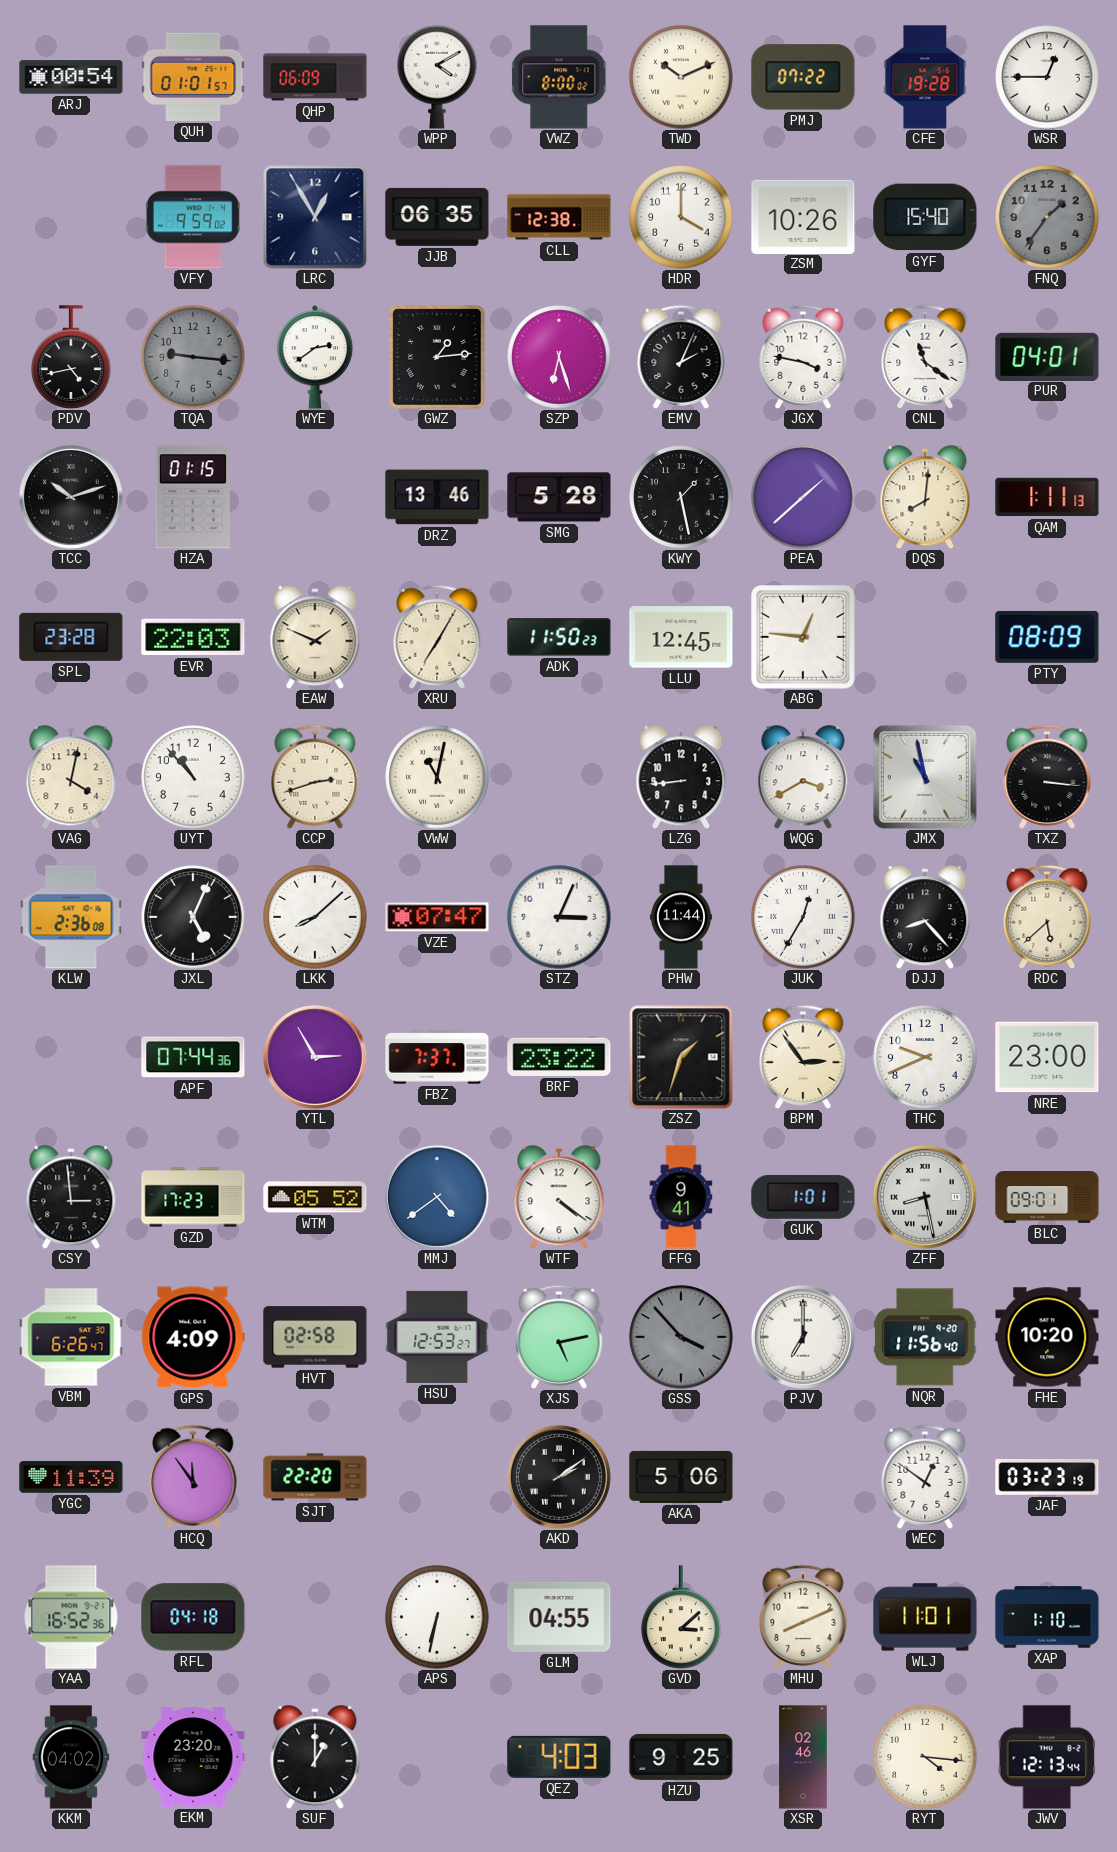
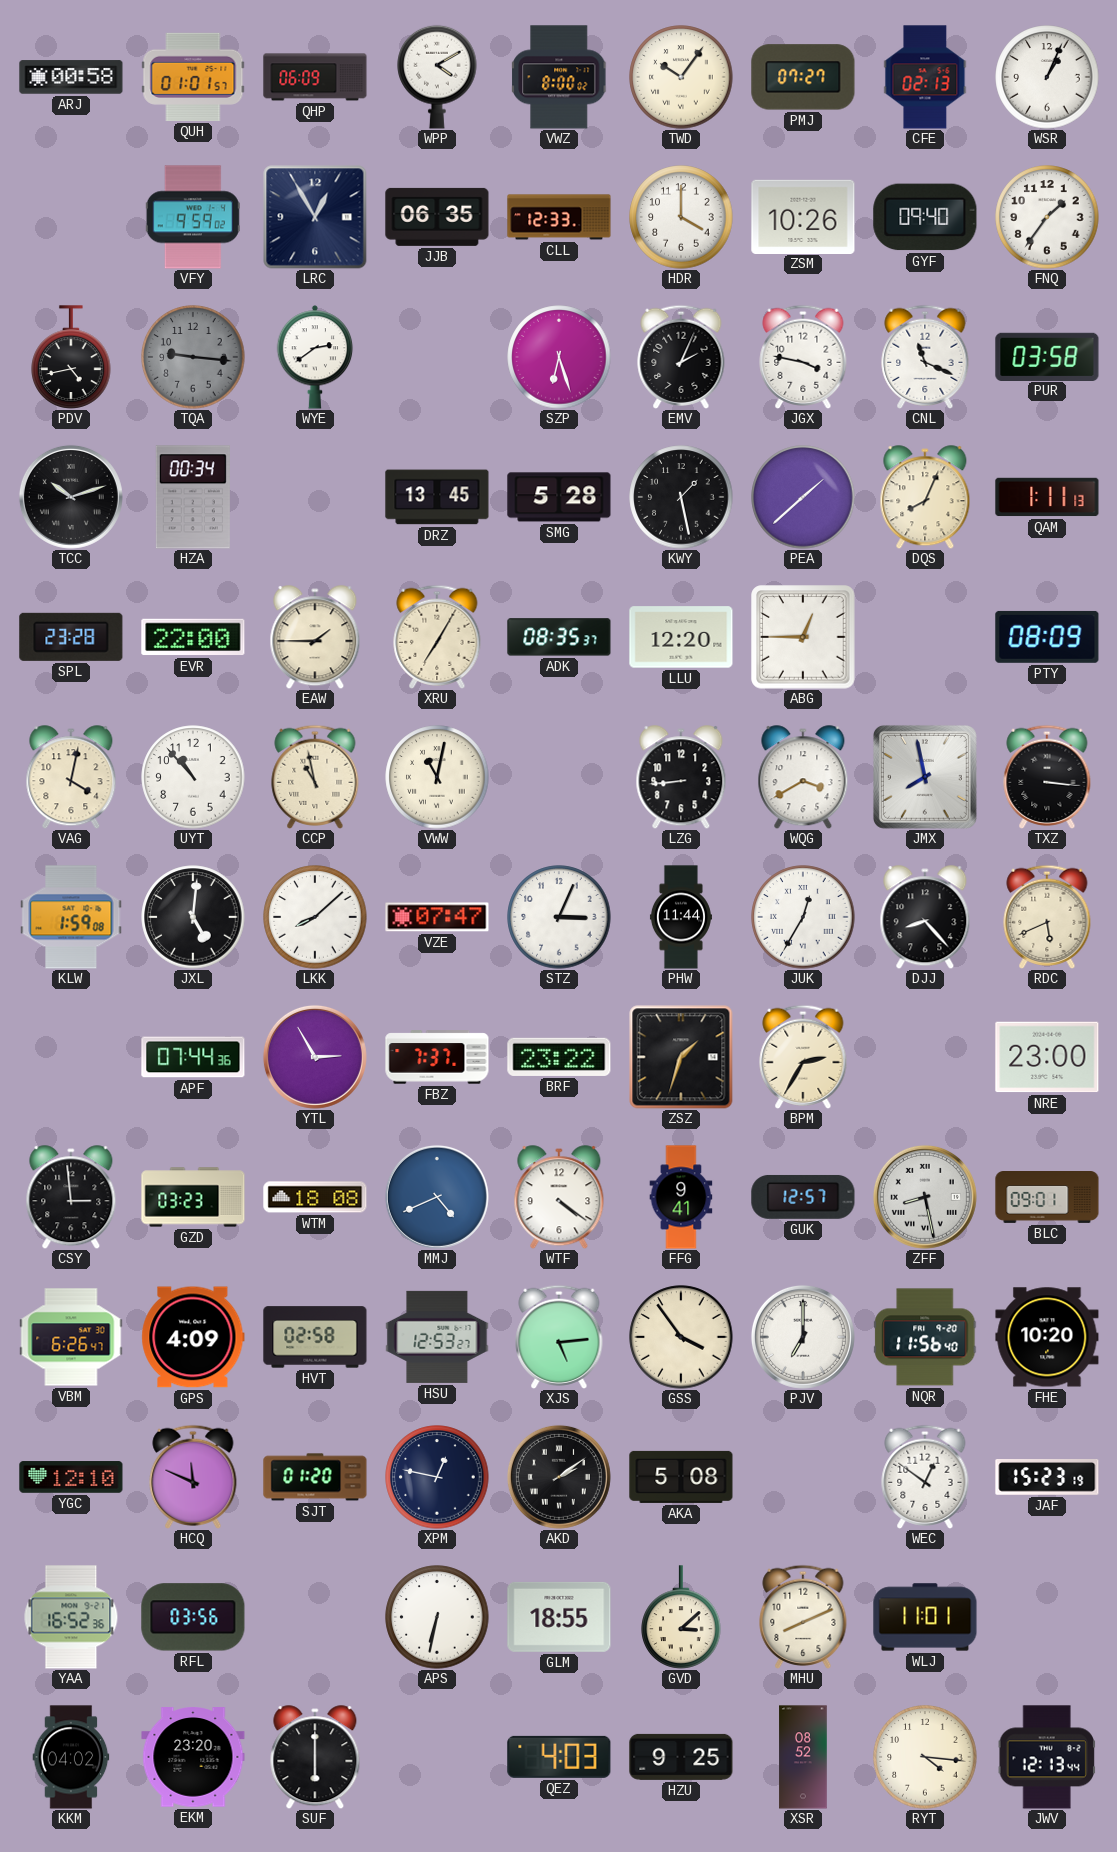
ARJ: 00:54 -> 00:58 (71, 77)
TWD: 10:11 -> 10:06 (681, 77)
PMJ: 07:22 -> 07:27 (803, 77)
CFE: 19:28 -> 02:13 (925, 77)
WSR: 12:45 -> 1:04 (1047, 77)
CLL: 12:38 -> 12:33 (559, 217)
GYF: 15:40 -> 09:40 (925, 217)
FNQ dial: grey -> white (1047, 217)
GWZ: 1:14 -> none (437, 357)
CNL: 11:21 -> 11:19 (925, 357)
PUR: 04:01 -> 03:58 (1047, 356)
HZA: 01:15 -> 00:34 (193, 497)
DRZ: 13:46 -> 13:45 (437, 497)
DQS: 8:01 -> 8:04 (925, 497)
EVR: 22:03 -> 22:00 (193, 637)
EAW: 1:49 -> 1:45 (315, 637)
ADK: 11:50 -> 08:35 (559, 637)
LLU: 12:45 -> 12:20 (681, 637)
ABG: 12:46 -> 12:45 (803, 637)
CCP: 2:42 -> 10:58 (315, 777)
JMX: 10:58 -> 7:58 (925, 777)
KLW: 2:36 -> 1:59 (71, 917)
JXL: 5:04 -> 5:01 (193, 917)
RDC: 5:38 -> 5:41 (1047, 917)
BPM: 2:54 -> 2:35 (803, 1057)
THC: 9:41 -> none (925, 1057)
GZD: 17:23 -> 03:23 (193, 1197)
WTM: 05:52 -> 18:08 (315, 1197)
MMJ: 4:39 -> 4:41 (437, 1197)
GUK: 1:01 -> 12:57 (803, 1197)
XJS: 5:13 -> 5:14 (559, 1337)
GSS: 3:53 -> 3:54 (681, 1337)
GSS dial: grey -> cream (681, 1337)
YGC: 11:39 -> 12:10 (71, 1477)
HCQ: 11:54 -> 11:49 (193, 1477)
SJT: 22:20 -> 01:20 (315, 1477)
XPM: none -> 12:47 (437, 1477)
AKA: 5:06 -> 5:08 (681, 1477)
JAF: 03:23 -> 15:23 (1047, 1478)
RFL: 04:18 -> 03:56 (193, 1617)
GLM: 04:55 -> 18:55 (559, 1617)
XAP: 1:10 -> none (1047, 1617)
SUF: 1:00 -> 6:00 (315, 1757)
XSR: 02:46 -> 08:52 (803, 1757)
